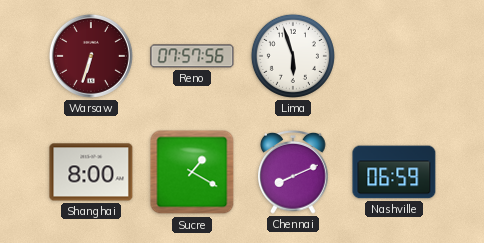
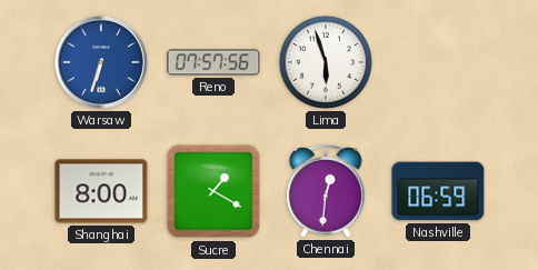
Warsaw dial: burgundy -> blue (101, 62)
Chennai: 8:11 -> 12:31 (326, 192)
